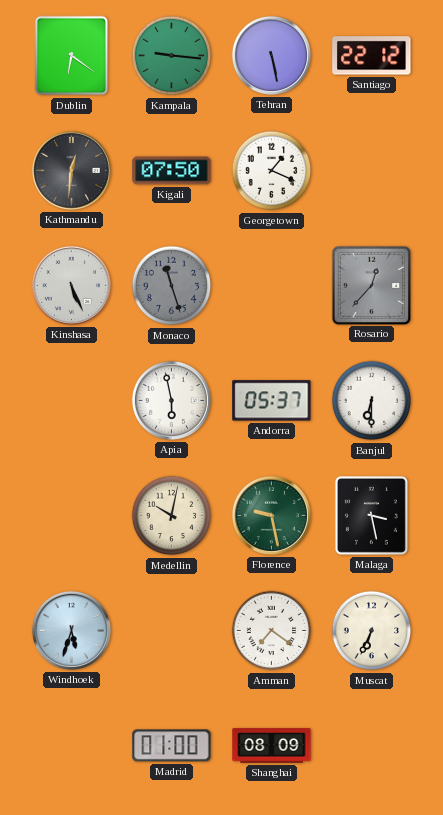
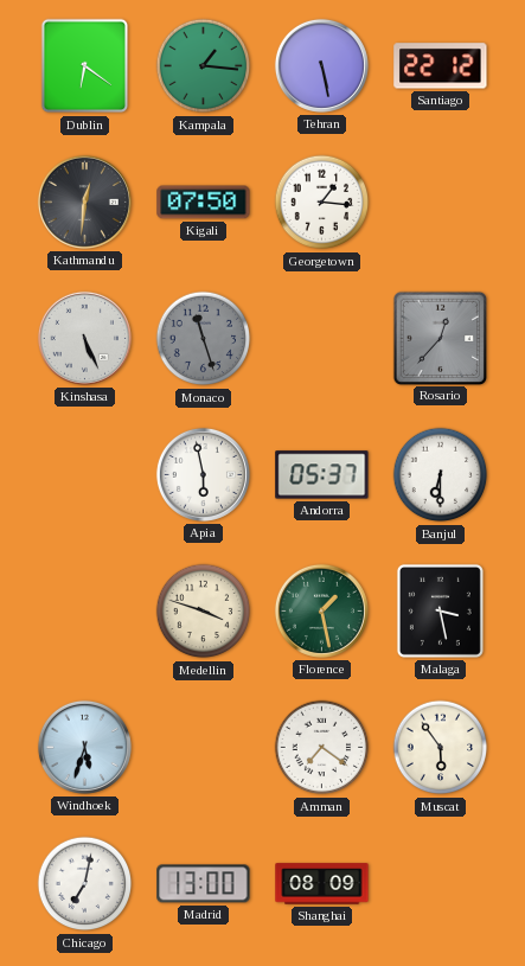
Kampala: 9:16 -> 1:16 (204, 66)
Georgetown: 1:19 -> 1:16 (322, 203)
Medellin: 10:02 -> 3:48 (204, 612)
Florence: 9:28 -> 1:28 (321, 610)
Muscat: 6:34 -> 5:54 (441, 748)
Chicago: none -> 7:02 (85, 884)
Madrid: 01:00 -> 13:00 (204, 884)
